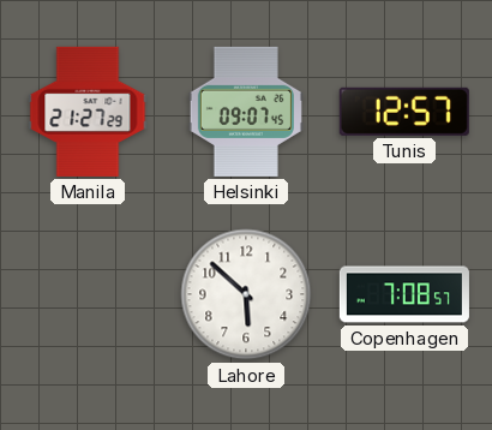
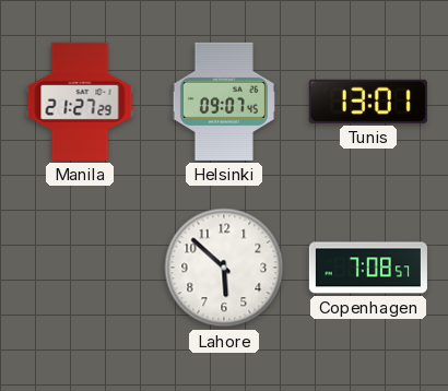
Tunis: 12:57 -> 13:01 (368, 102)
